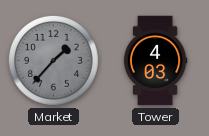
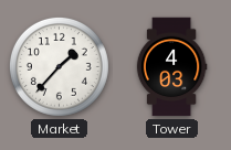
Market dial: grey -> white (59, 66)
